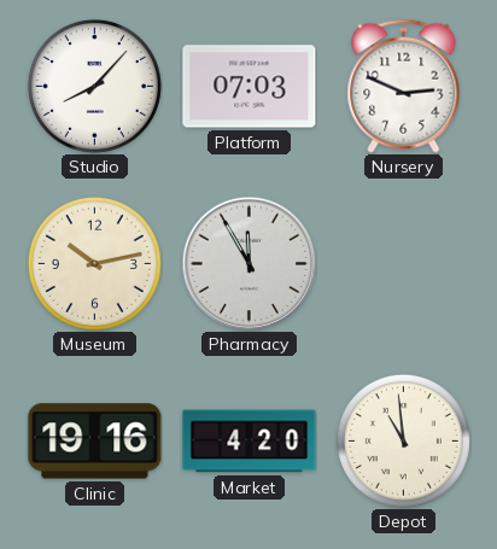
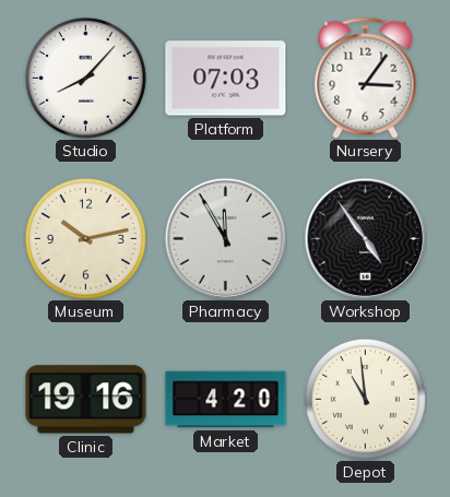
Nursery: 2:49 -> 3:06 (366, 78)
Workshop: none -> 4:54 (365, 238)
